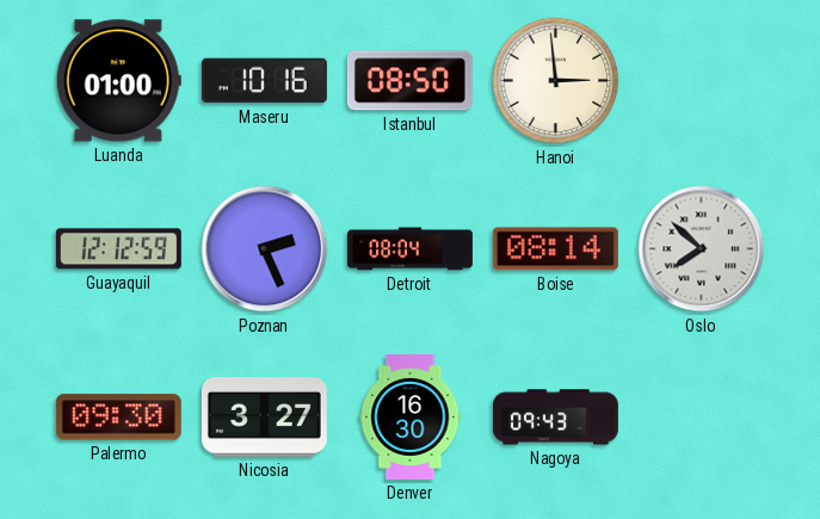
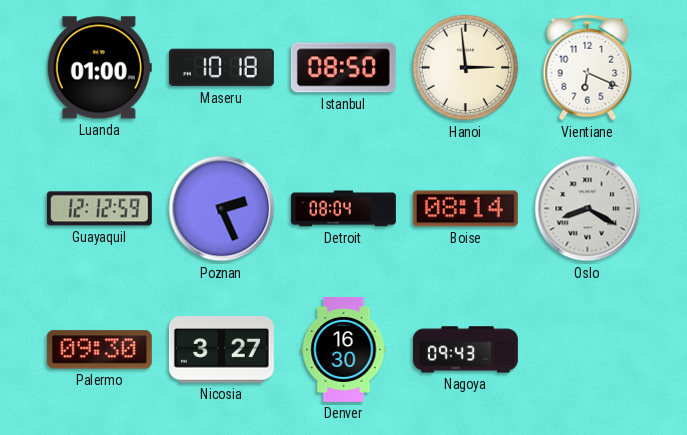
Maseru: 10:16 -> 10:18 (221, 68)
Vientiane: none -> 6:19 (588, 68)
Oslo: 7:52 -> 8:20 (588, 209)
